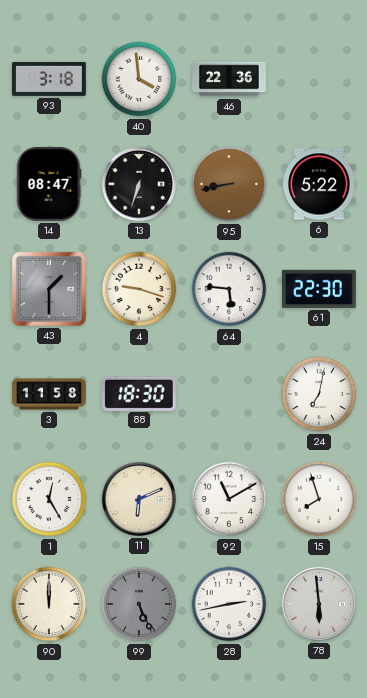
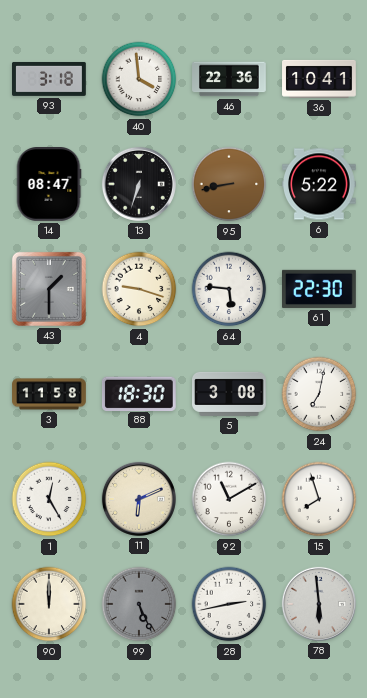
36: none -> 10:41 (319, 79)
5: none -> 3:08 (230, 394)
